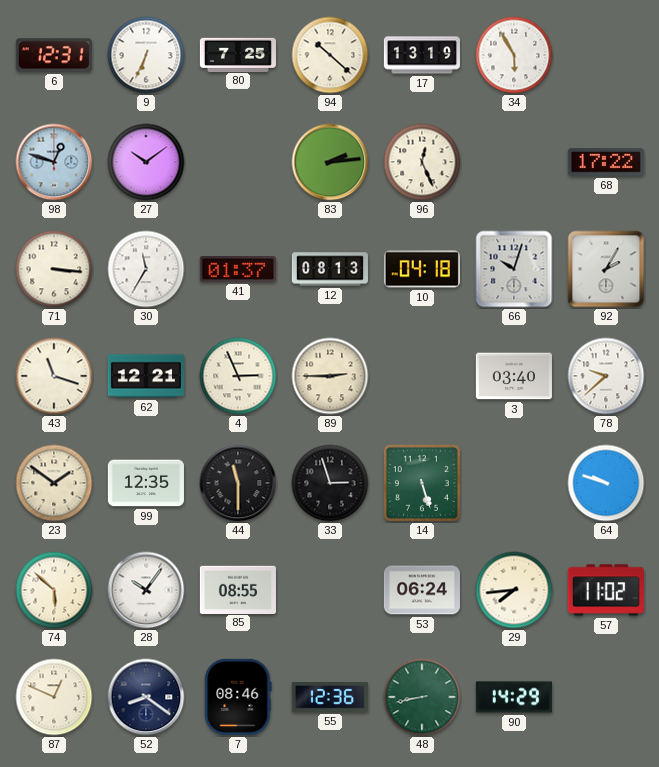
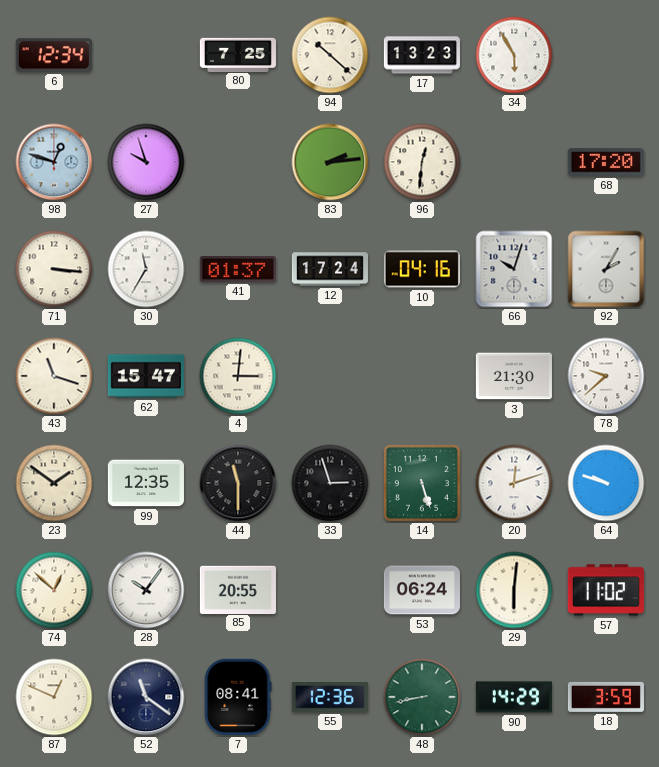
6: 12:31 -> 12:34 (54, 55)
9: 6:34 -> none (146, 55)
17: 13:19 -> 13:23 (422, 55)
27: 10:09 -> 9:57 (146, 162)
96: 12:26 -> 12:31 (422, 162)
68: 17:22 -> 17:20 (606, 162)
12: 08:13 -> 17:24 (330, 269)
10: 04:18 -> 04:16 (422, 269)
62: 12:21 -> 15:47 (146, 376)
4: 2:56 -> 3:01 (238, 376)
89: 2:45 -> none (330, 376)
3: 03:40 -> 21:30 (514, 376)
20: none -> 12:12 (514, 483)
74: 5:52 -> 12:52 (54, 590)
85: 08:55 -> 20:55 (238, 589)
29: 7:44 -> 6:01 (514, 590)
52: 8:21 -> 11:21 (146, 697)
7: 08:46 -> 08:41 (238, 697)
18: none -> 3:59 (606, 697)
